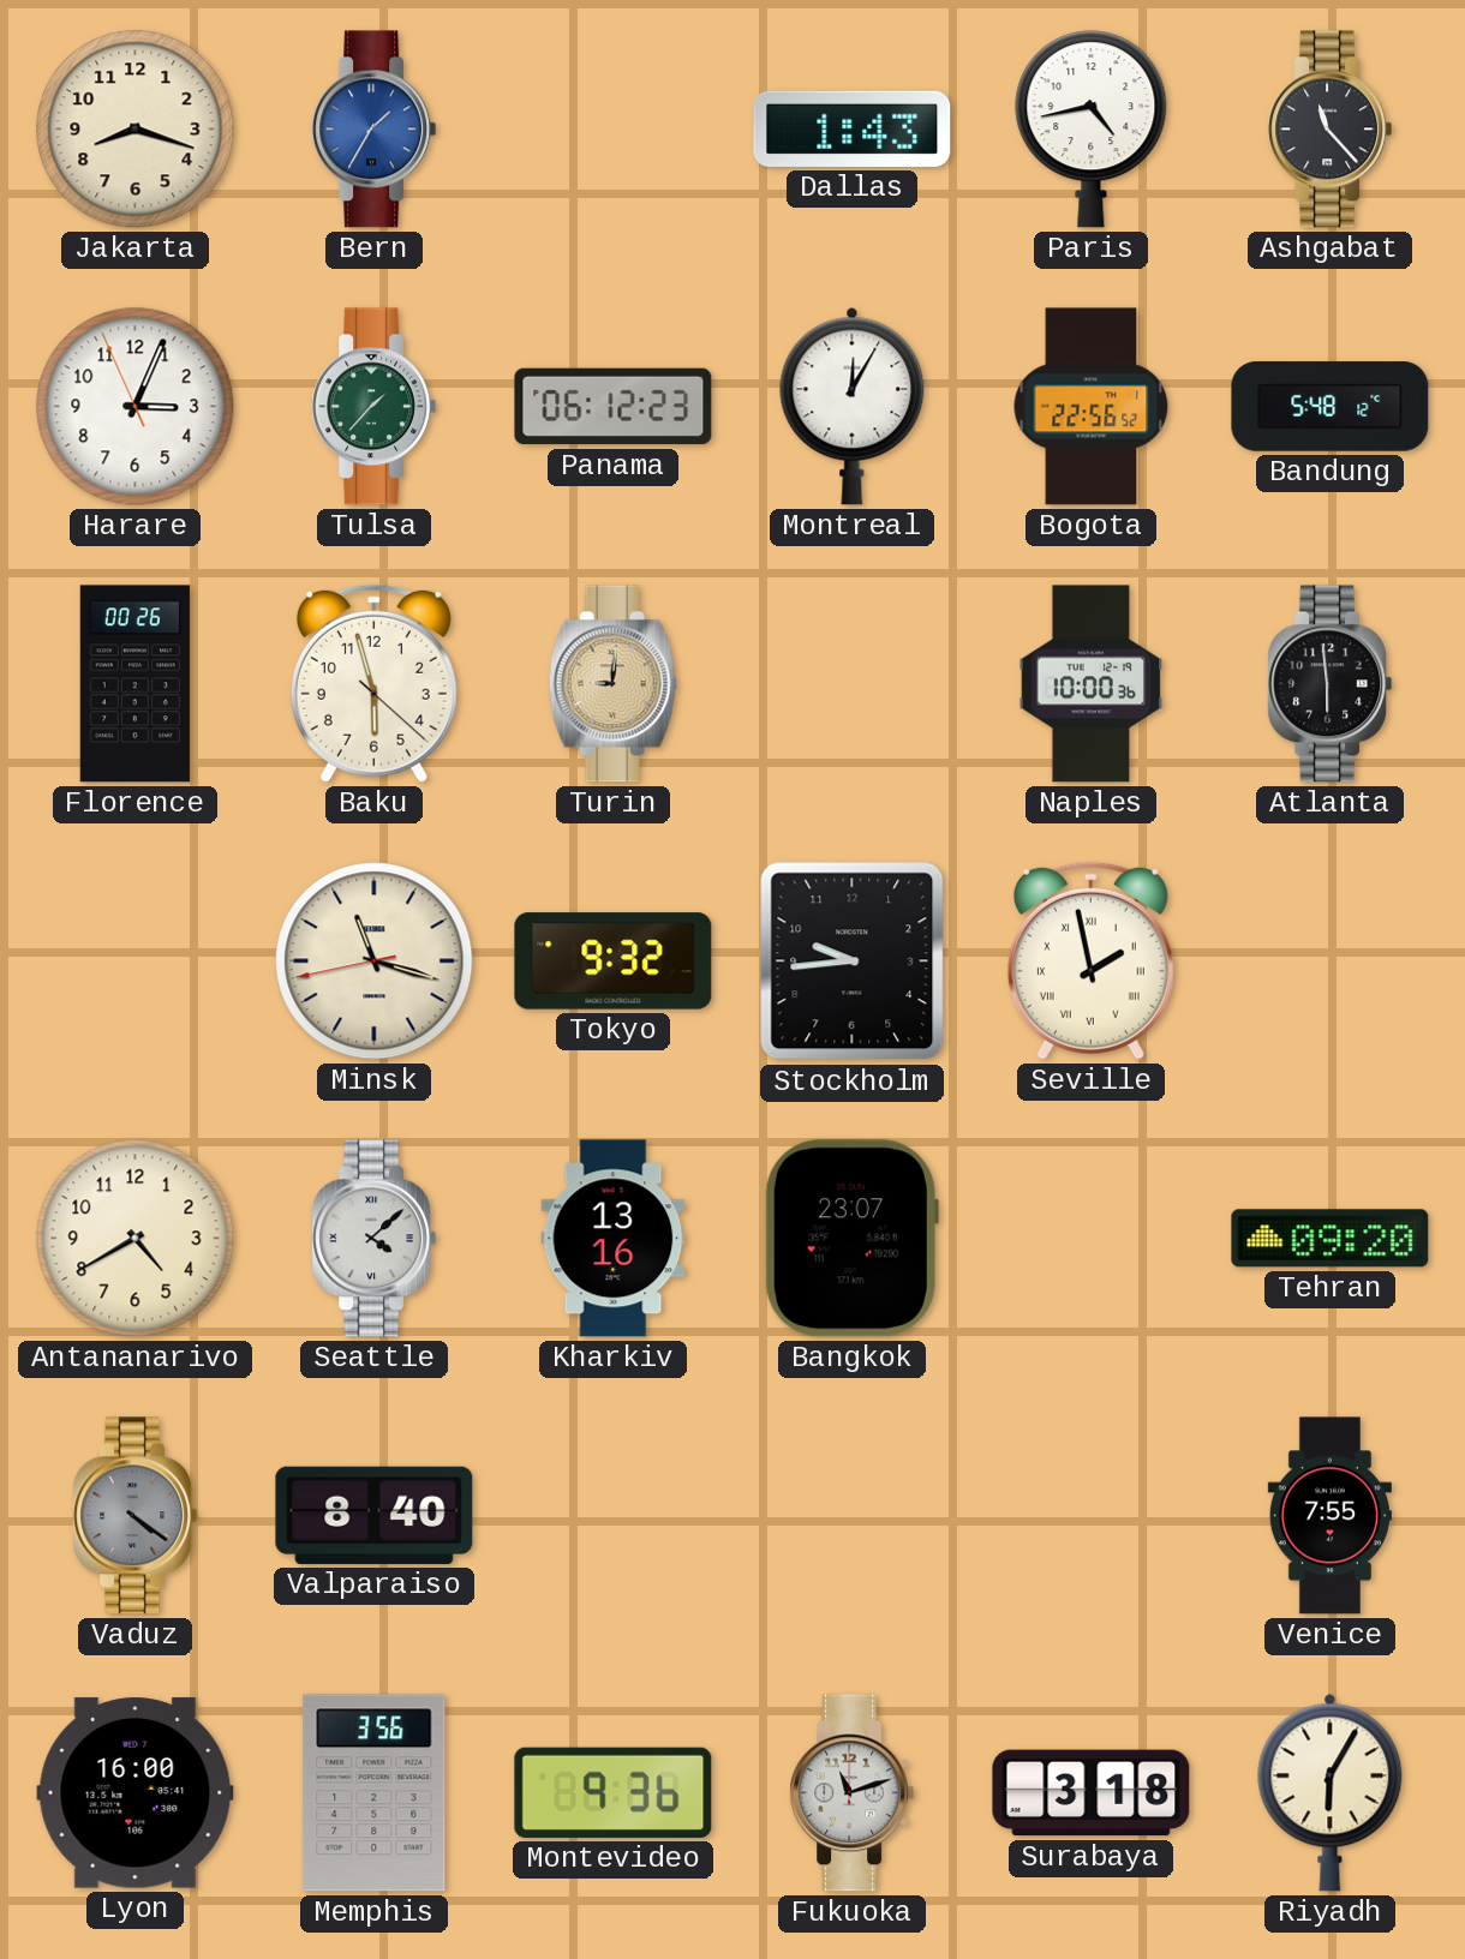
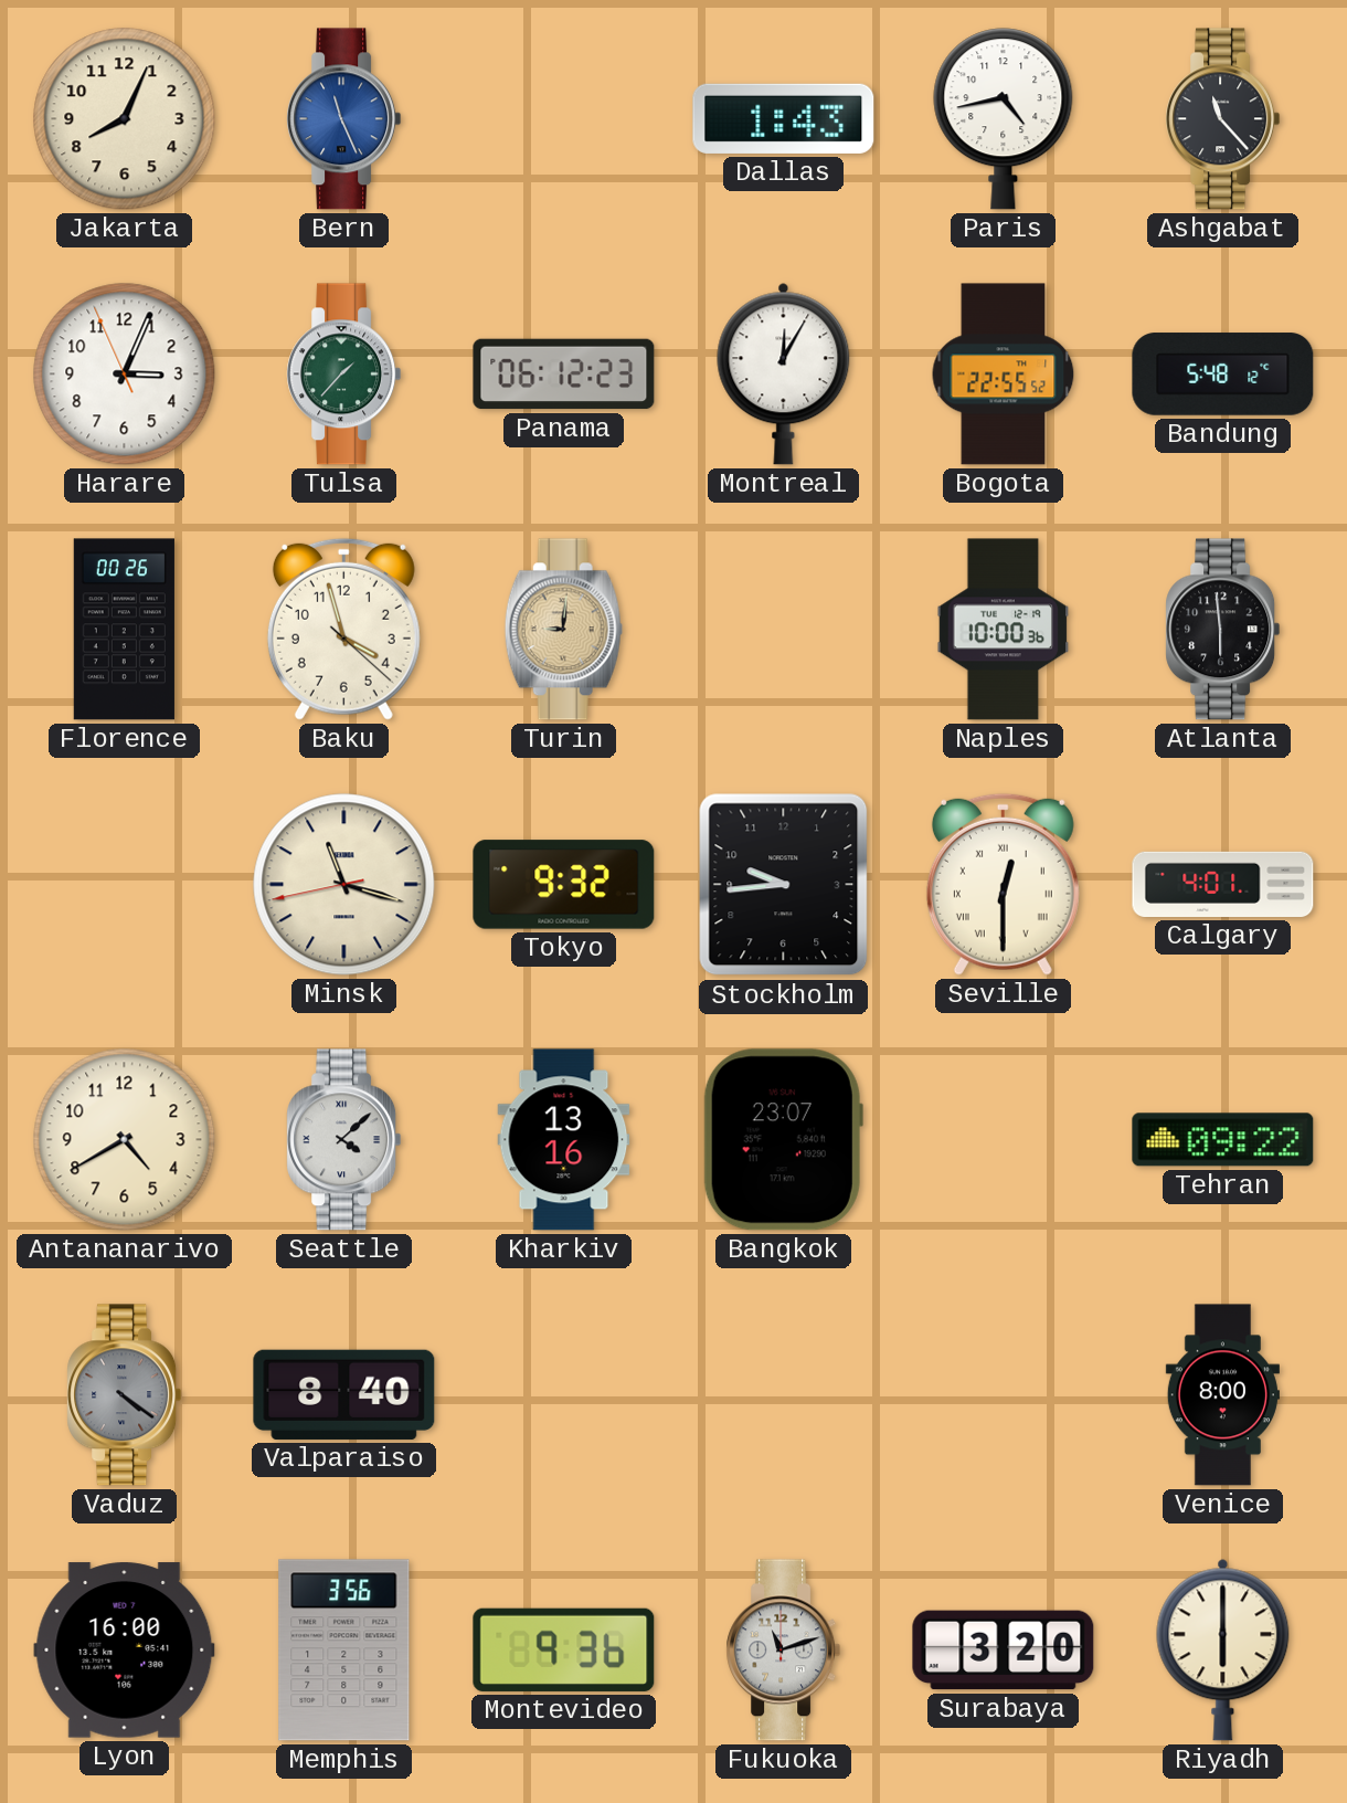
Jakarta: 8:18 -> 8:04 (125, 119)
Bern: 1:35 -> 11:26 (344, 119)
Bogota: 22:56 -> 22:55 (1004, 375)
Baku: 5:57 -> 3:57 (343, 629)
Seville: 1:58 -> 12:30 (1003, 884)
Calgary: none -> 4:01 (1223, 884)
Tehran: 09:20 -> 09:22 (1223, 1140)
Venice: 7:55 -> 8:00 (1222, 1395)
Surabaya: 3:18 -> 3:20 (1004, 1651)
Riyadh: 6:05 -> 6:00 (1223, 1649)
